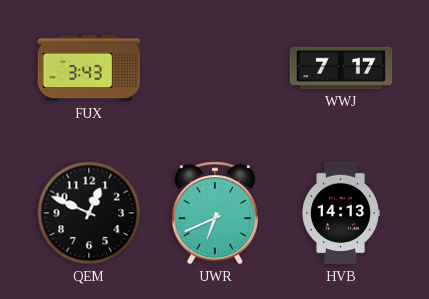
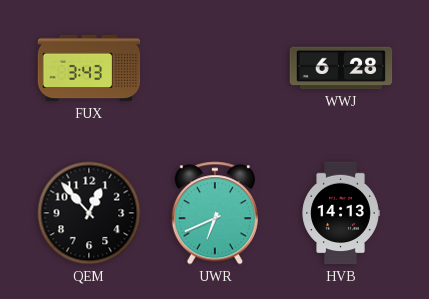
WWJ: 7:17 -> 6:28 (341, 68)
QEM: 12:49 -> 12:53 (89, 213)
